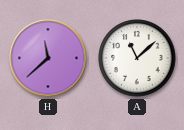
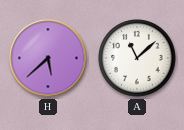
H: 11:38 -> 5:38 (48, 58)
